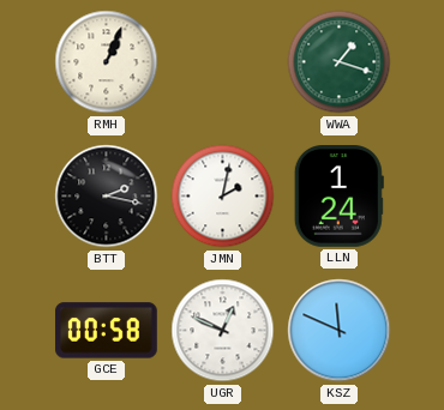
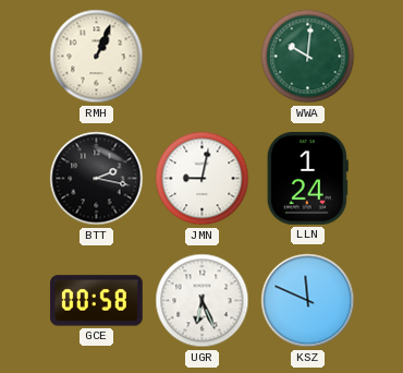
WWA: 1:18 -> 10:01 (308, 57)
JMN: 2:02 -> 9:02 (203, 179)
UGR: 12:49 -> 6:26 (203, 301)
